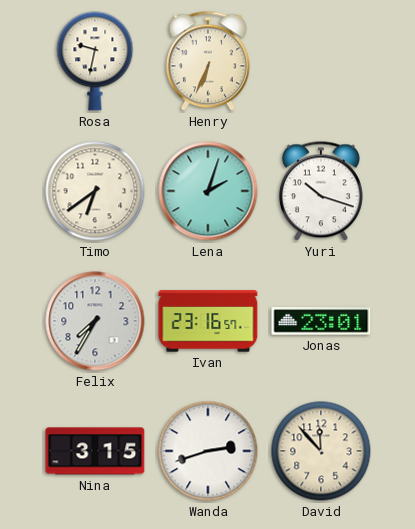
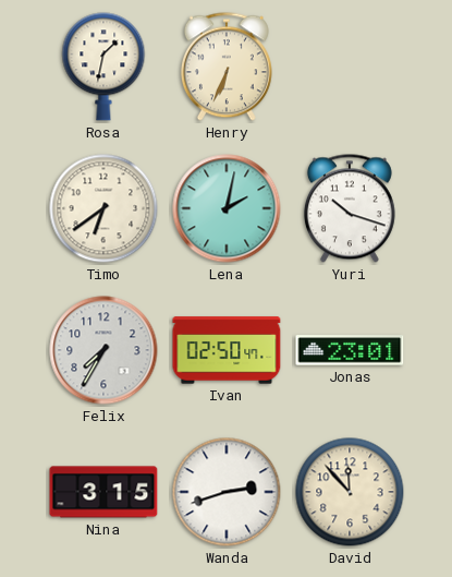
Rosa: 9:32 -> 1:32 (103, 67)
Lena: 2:03 -> 2:02 (227, 208)
Ivan: 23:16 -> 02:50 (227, 350)
